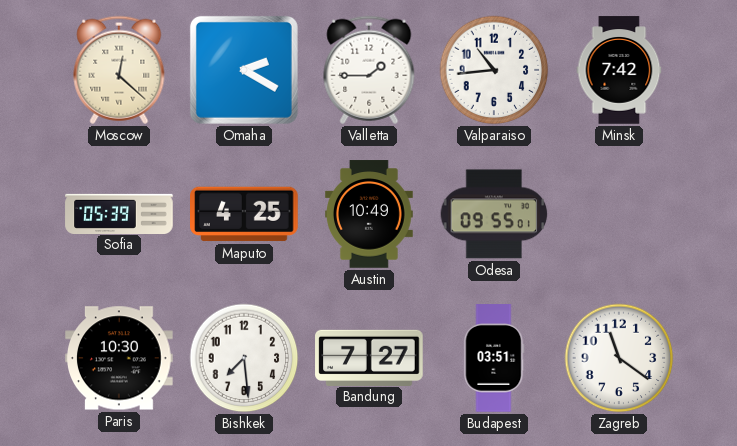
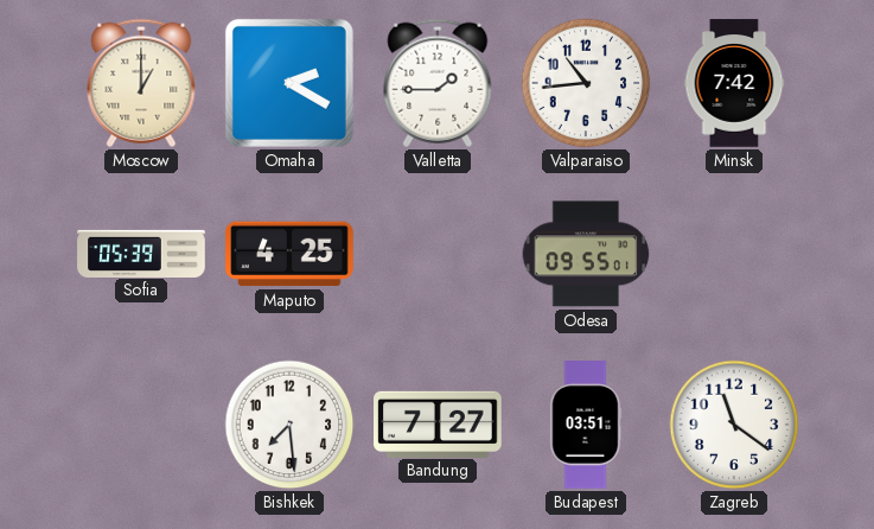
Moscow: 12:22 -> 1:00 (141, 83)
Austin: 10:49 -> none (370, 214)
Paris: 10:30 -> none (120, 358)
